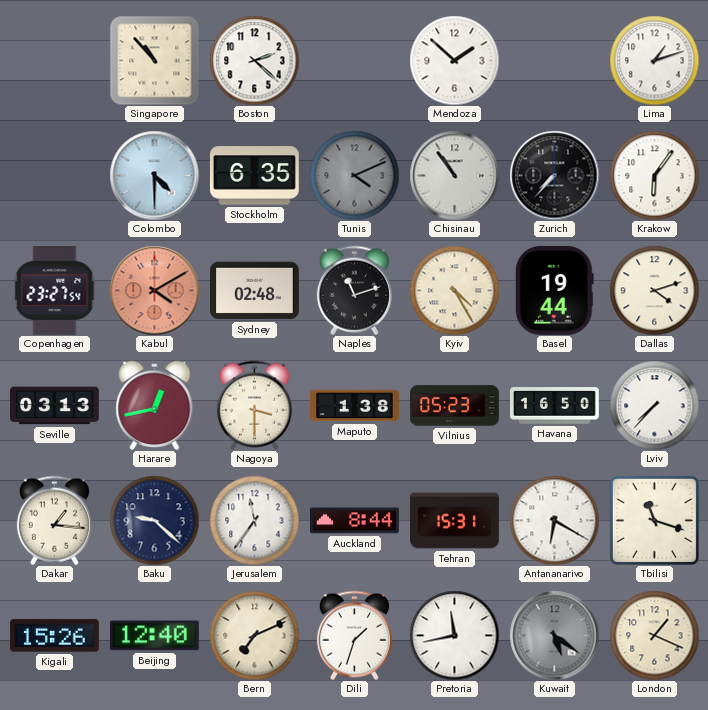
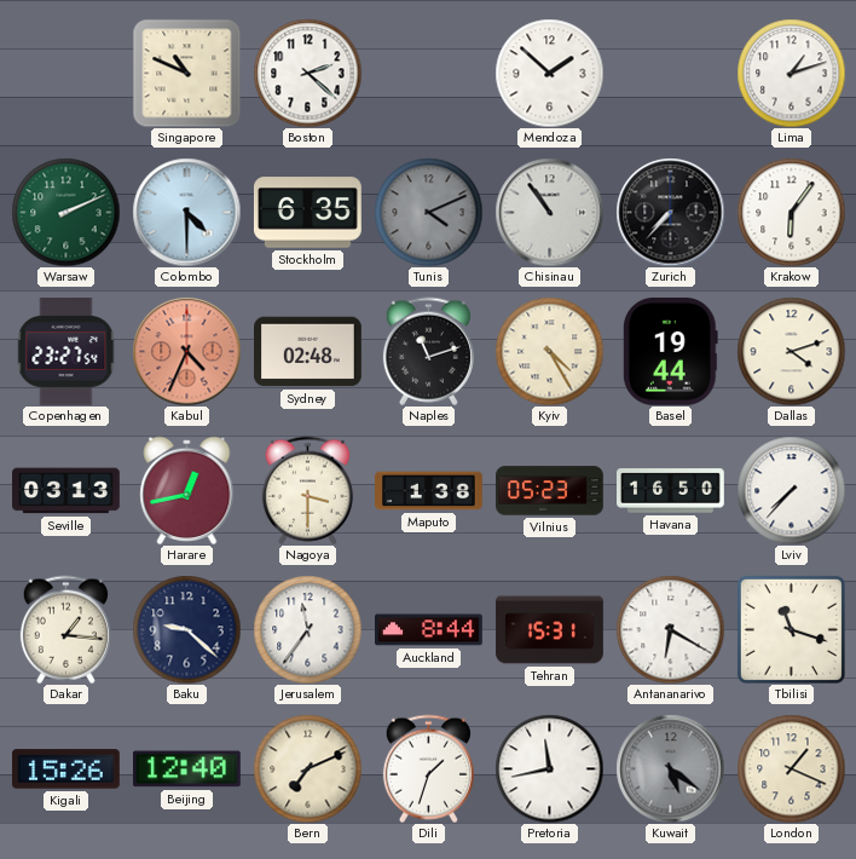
Singapore: 10:53 -> 10:49 (186, 73)
Warsaw: none -> 2:11 (65, 212)
Kabul: 4:10 -> 4:34 (186, 351)
